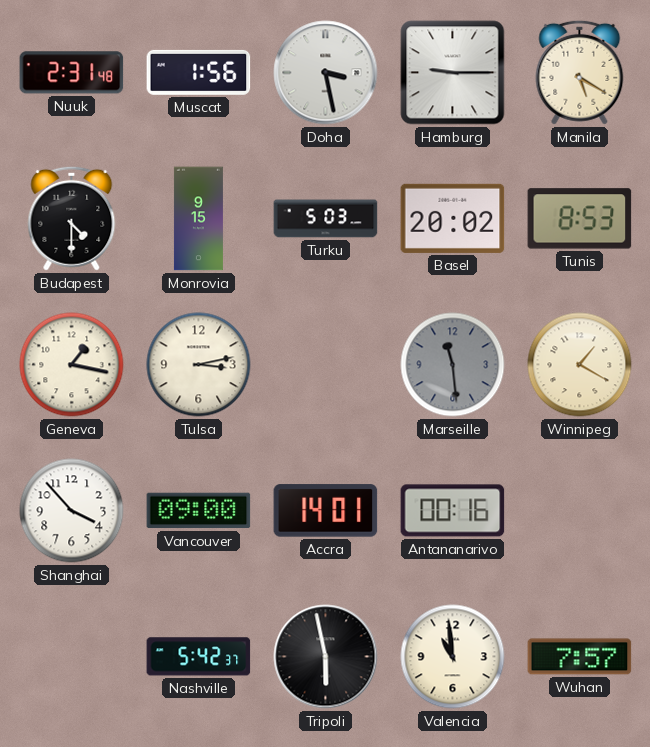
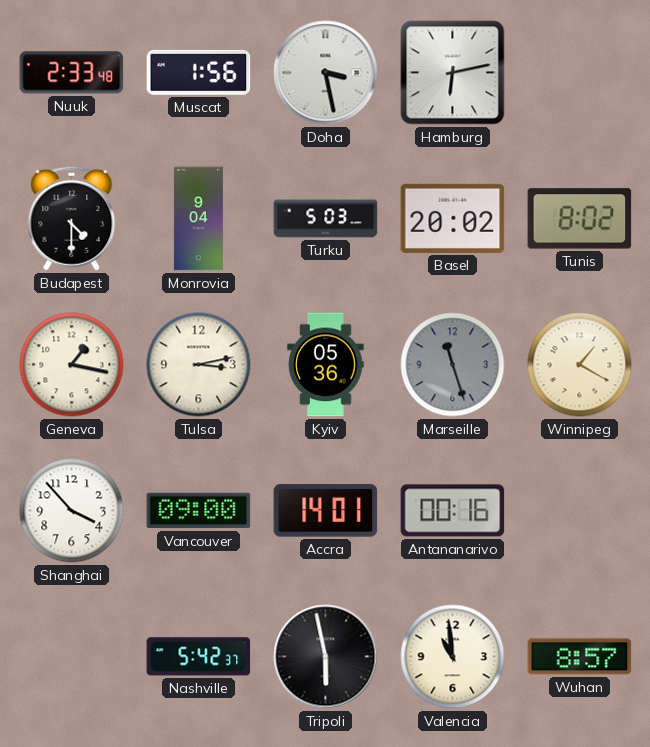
Nuuk: 2:31 -> 2:33 (72, 73)
Hamburg: 9:15 -> 6:13 (453, 73)
Manila: 5:20 -> none (580, 72)
Monrovia: 9:15 -> 9:04 (198, 219)
Tunis: 8:53 -> 8:02 (580, 219)
Kyiv: none -> 05:36 (326, 365)
Marseille: 11:29 -> 11:27 (453, 365)
Wuhan: 7:57 -> 8:57 (580, 657)
